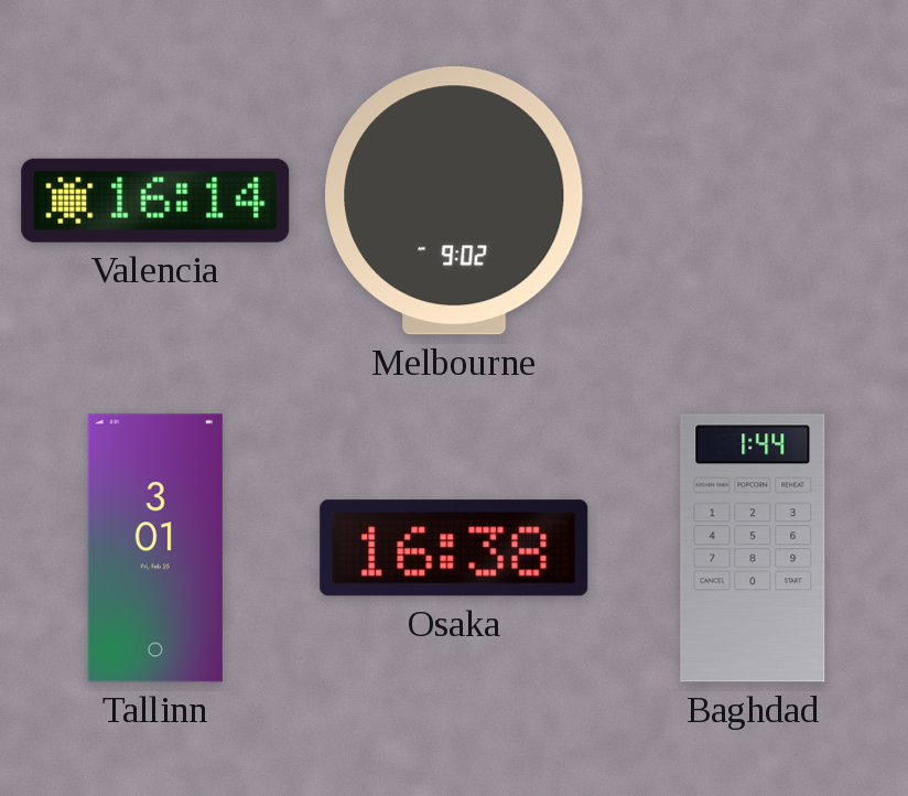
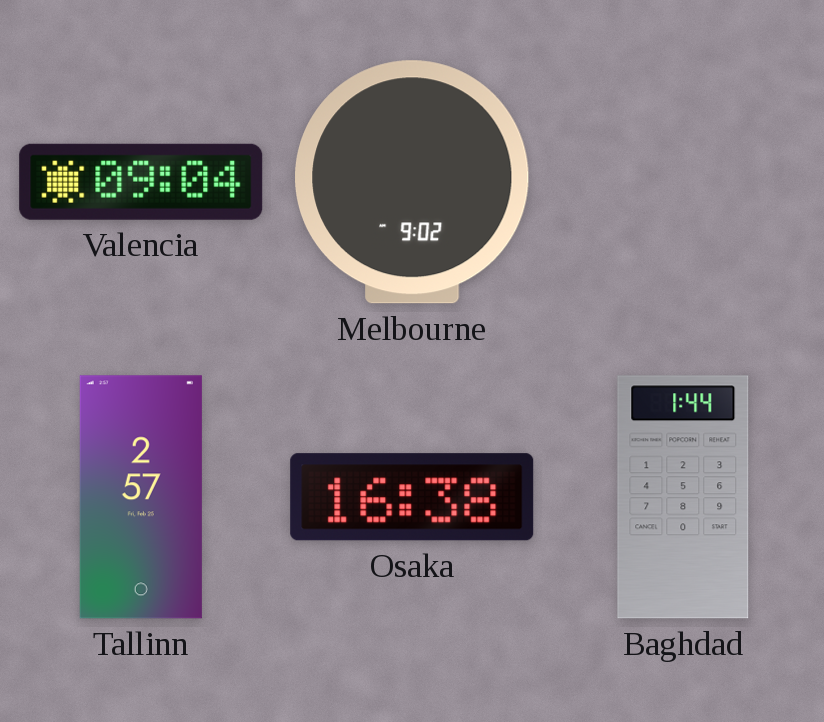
Valencia: 16:14 -> 09:04 (141, 182)
Tallinn: 3:01 -> 2:57 (141, 497)
